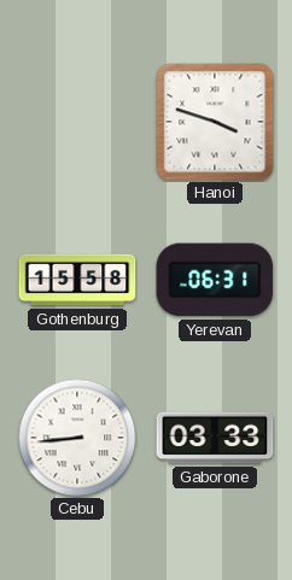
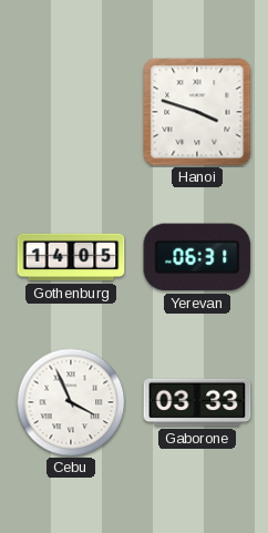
Gothenburg: 15:58 -> 14:05 (71, 257)
Cebu: 8:44 -> 3:56 (71, 402)
